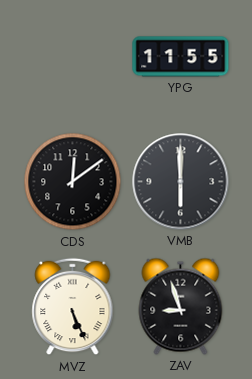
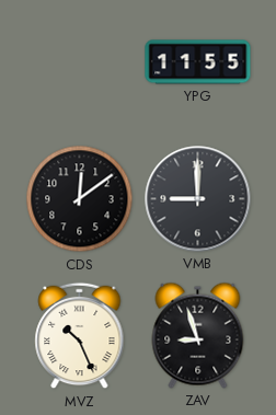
VMB: 6:00 -> 9:00 (198, 199)
MVZ: 5:26 -> 10:26 (80, 336)
